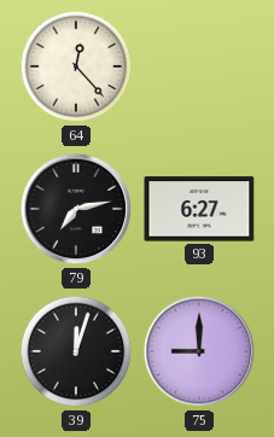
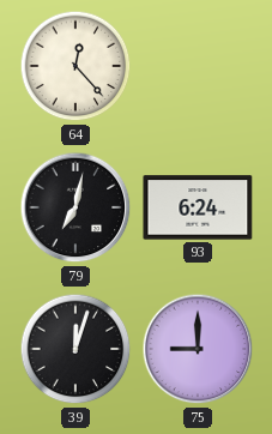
79: 7:13 -> 7:02 (75, 207)
93: 6:27 -> 6:24 (198, 207)
